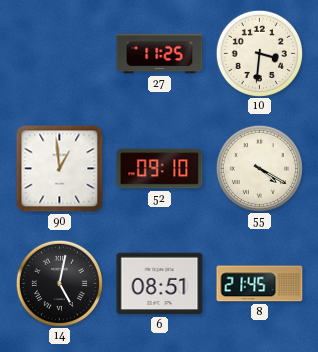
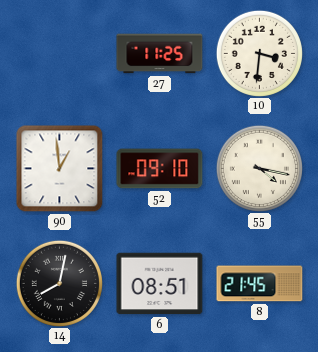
55: 4:20 -> 4:17 (259, 168)
14: 5:02 -> 8:02 (59, 283)
